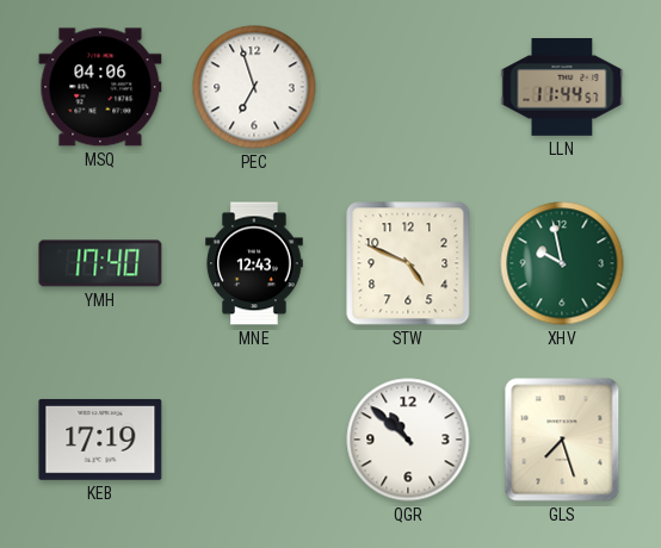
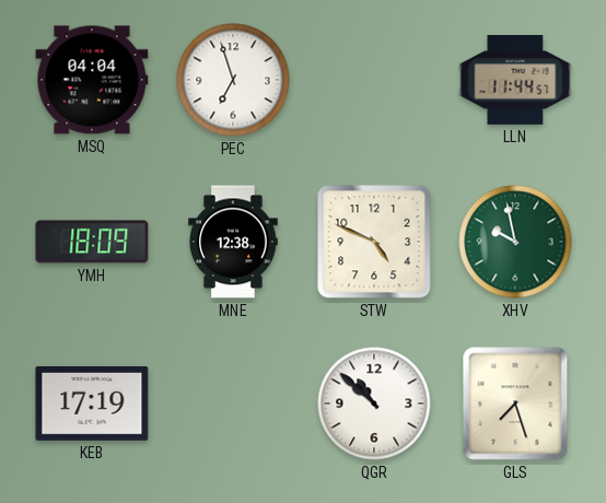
MSQ: 04:06 -> 04:04 (92, 80)
YMH: 17:40 -> 18:09 (92, 242)
MNE: 12:43 -> 12:38 (233, 242)
